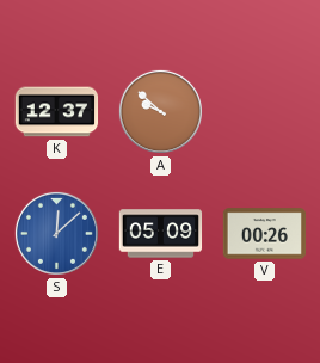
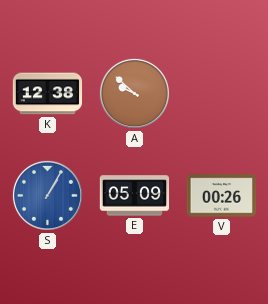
K: 12:37 -> 12:38 (48, 94)
S: 12:08 -> 1:05 (47, 195)
